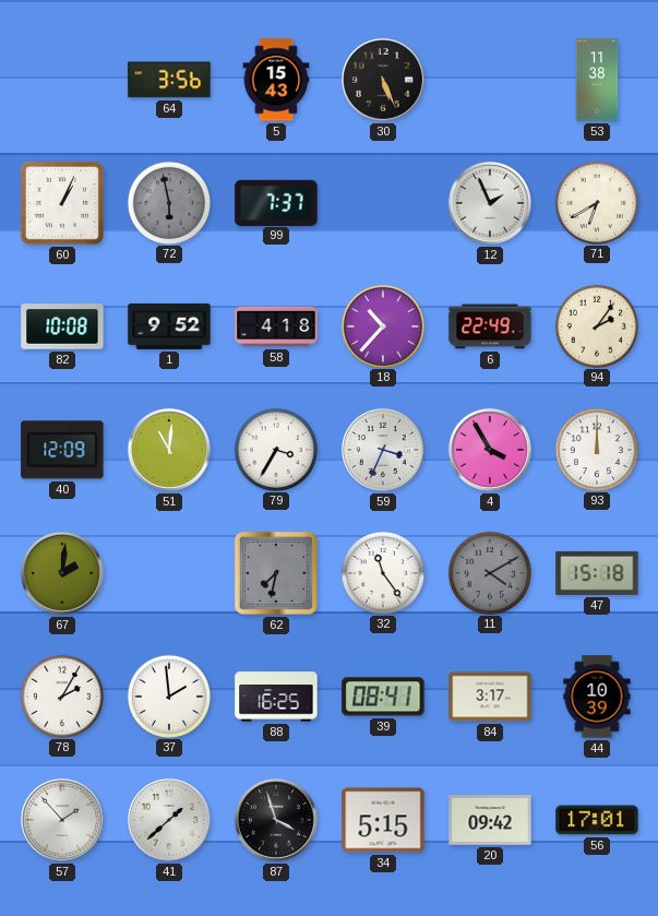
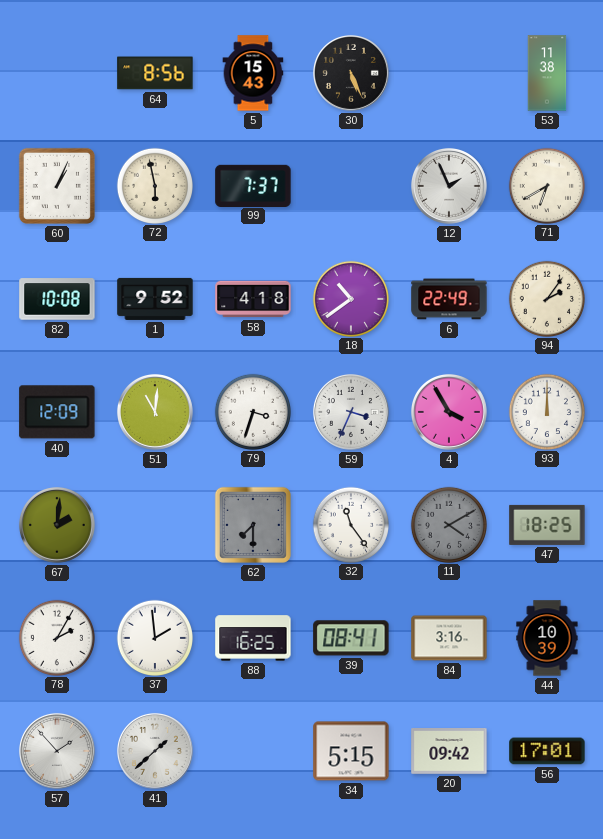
64: 3:56 -> 8:56 (155, 73)
72 dial: grey -> cream (154, 185)
18: 10:37 -> 10:39 (350, 298)
79: 3:35 -> 3:33 (252, 411)
62: 7:32 -> 7:30 (253, 525)
47: 15:18 -> 18:25 (547, 525)
84: 3:17 -> 3:16 (449, 638)
87: 3:57 -> none (276, 820)
